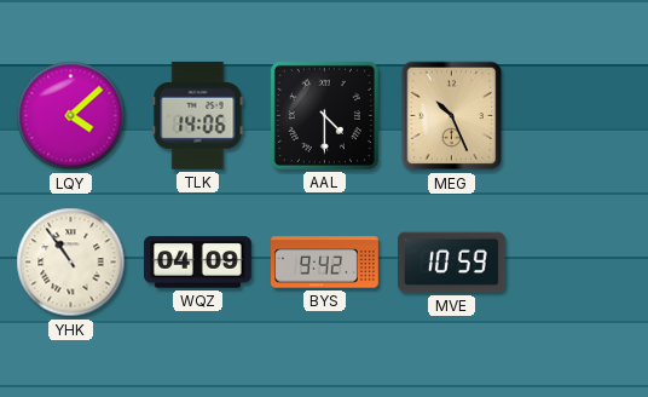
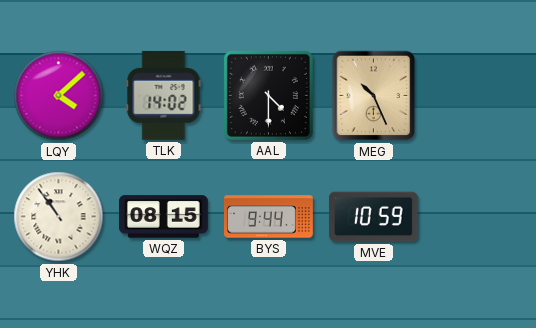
TLK: 14:06 -> 14:02 (164, 95)
WQZ: 04:09 -> 08:15 (164, 217)
BYS: 9:42 -> 9:44 (269, 217)
